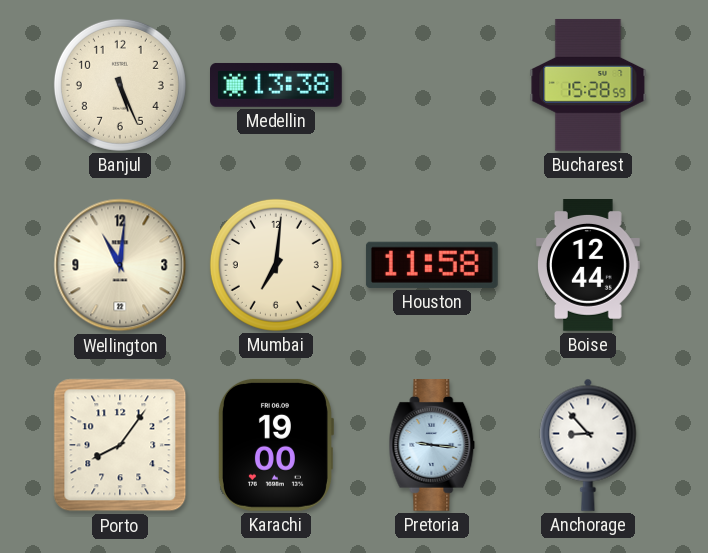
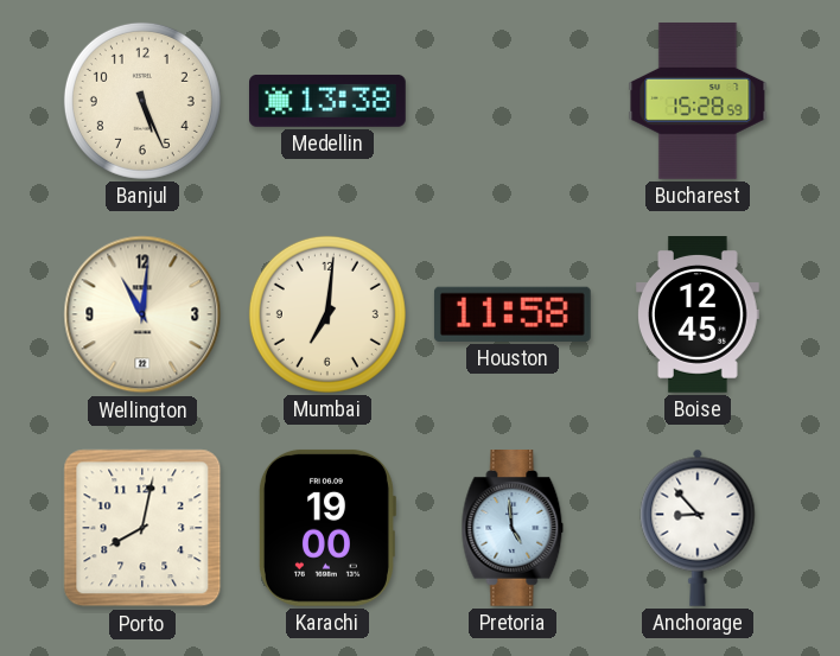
Boise: 12:44 -> 12:45 (699, 316)
Porto: 8:06 -> 8:02 (142, 528)
Pretoria: 9:16 -> 4:59 (513, 529)
